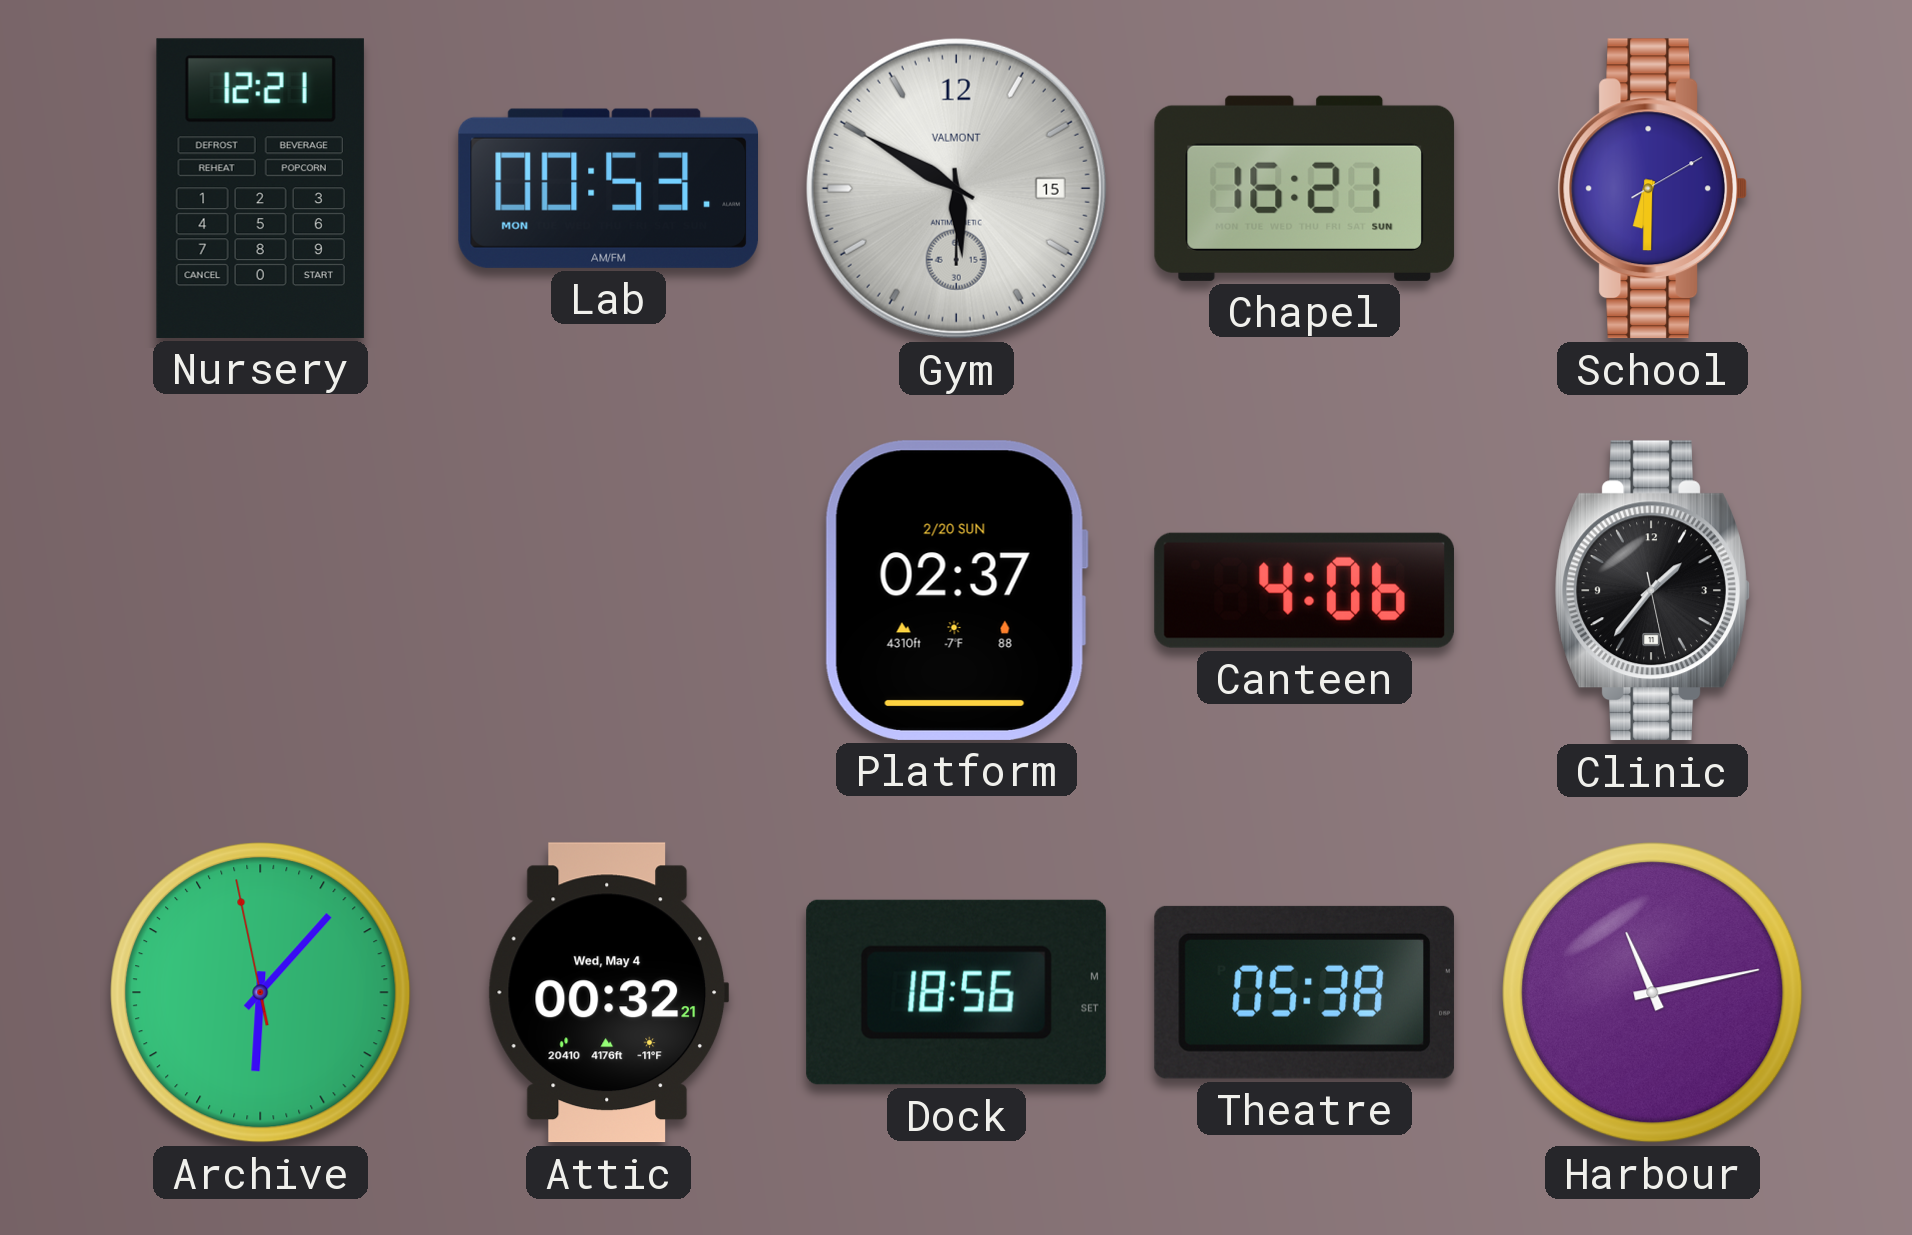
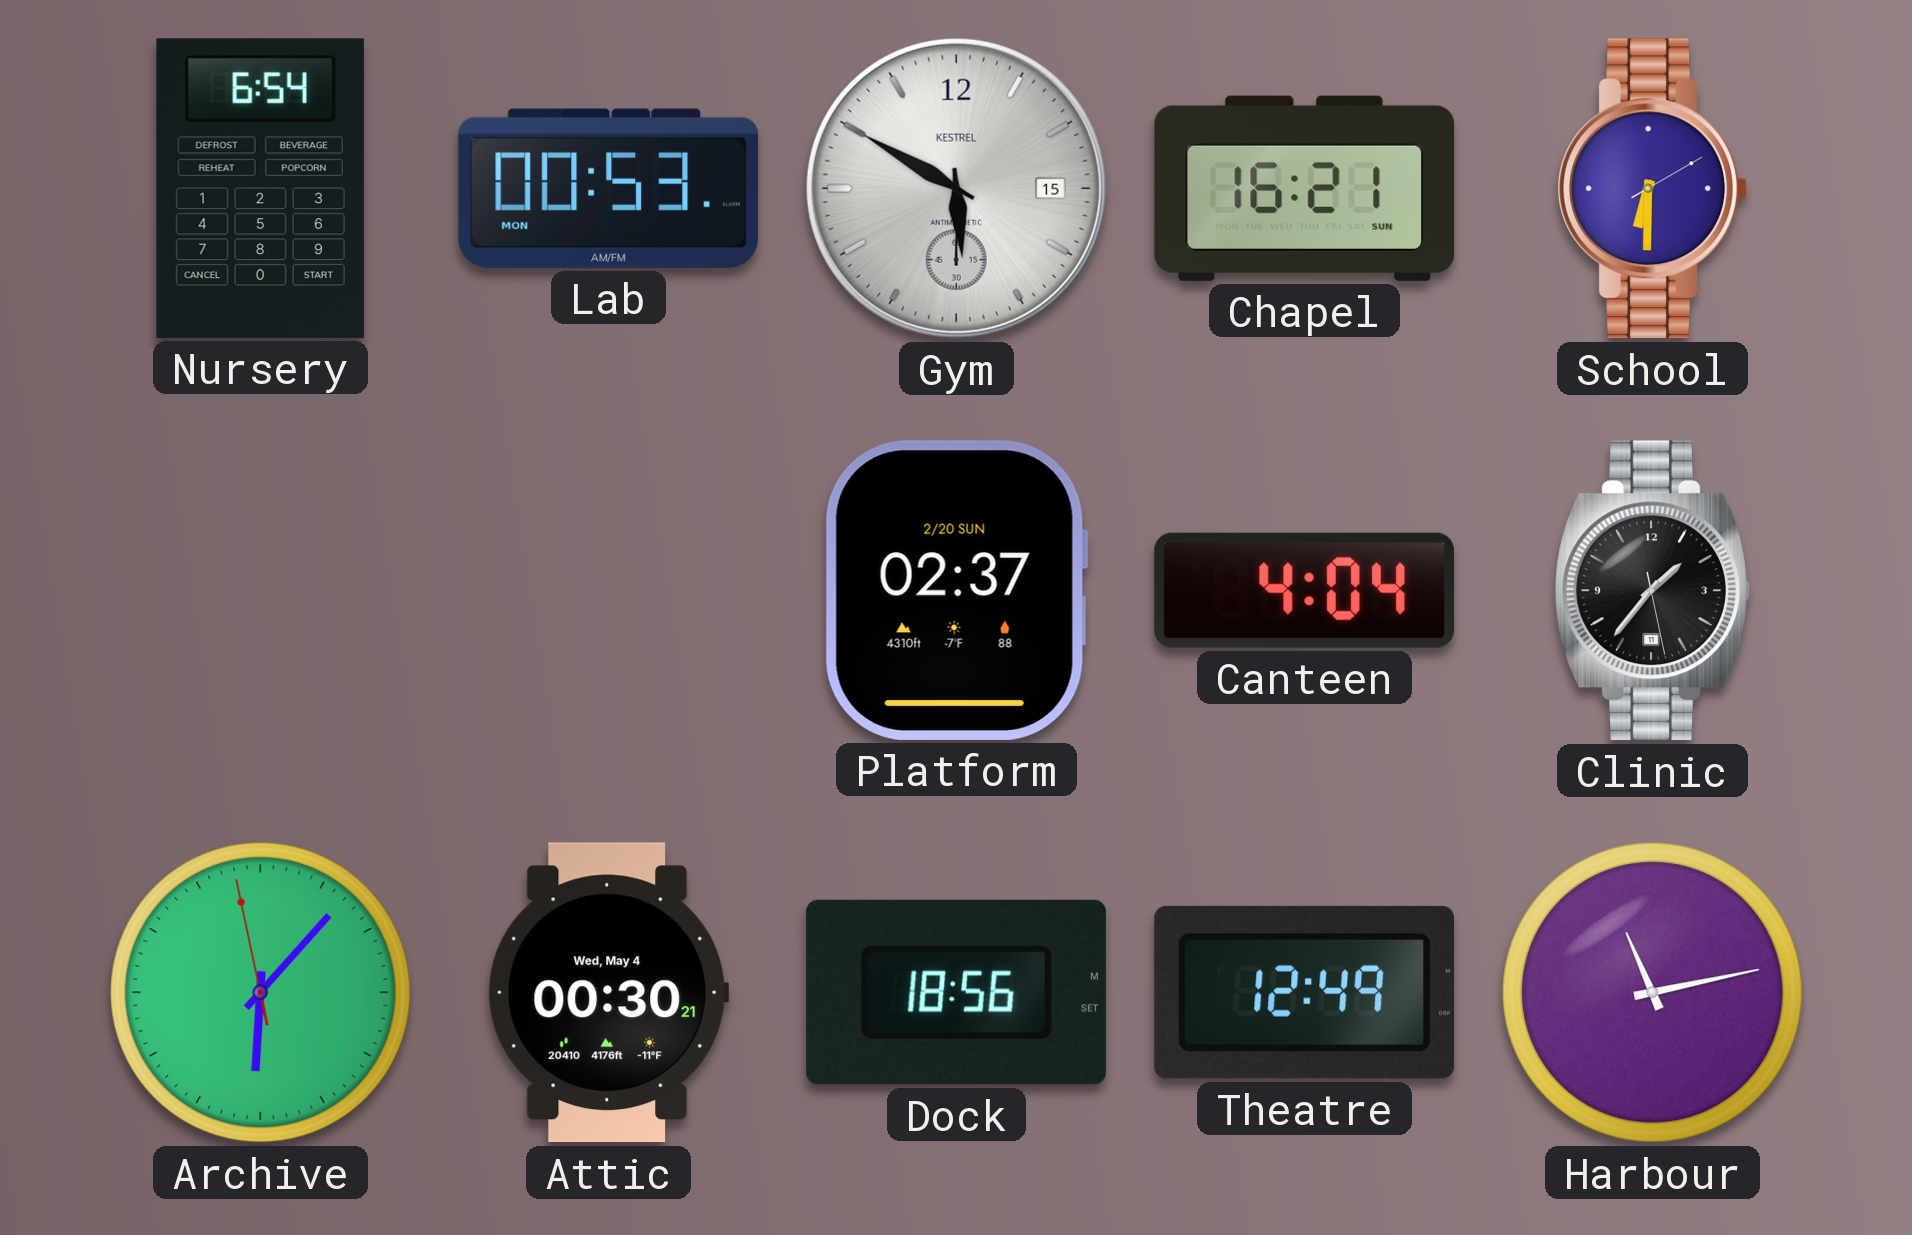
Nursery: 12:21 -> 6:54 (260, 188)
Gym brand: VALMONT -> KESTREL (956, 188)
Canteen: 4:06 -> 4:04 (1304, 590)
Attic: 00:32 -> 00:30 (608, 993)
Theatre: 05:38 -> 12:49 (1304, 992)
